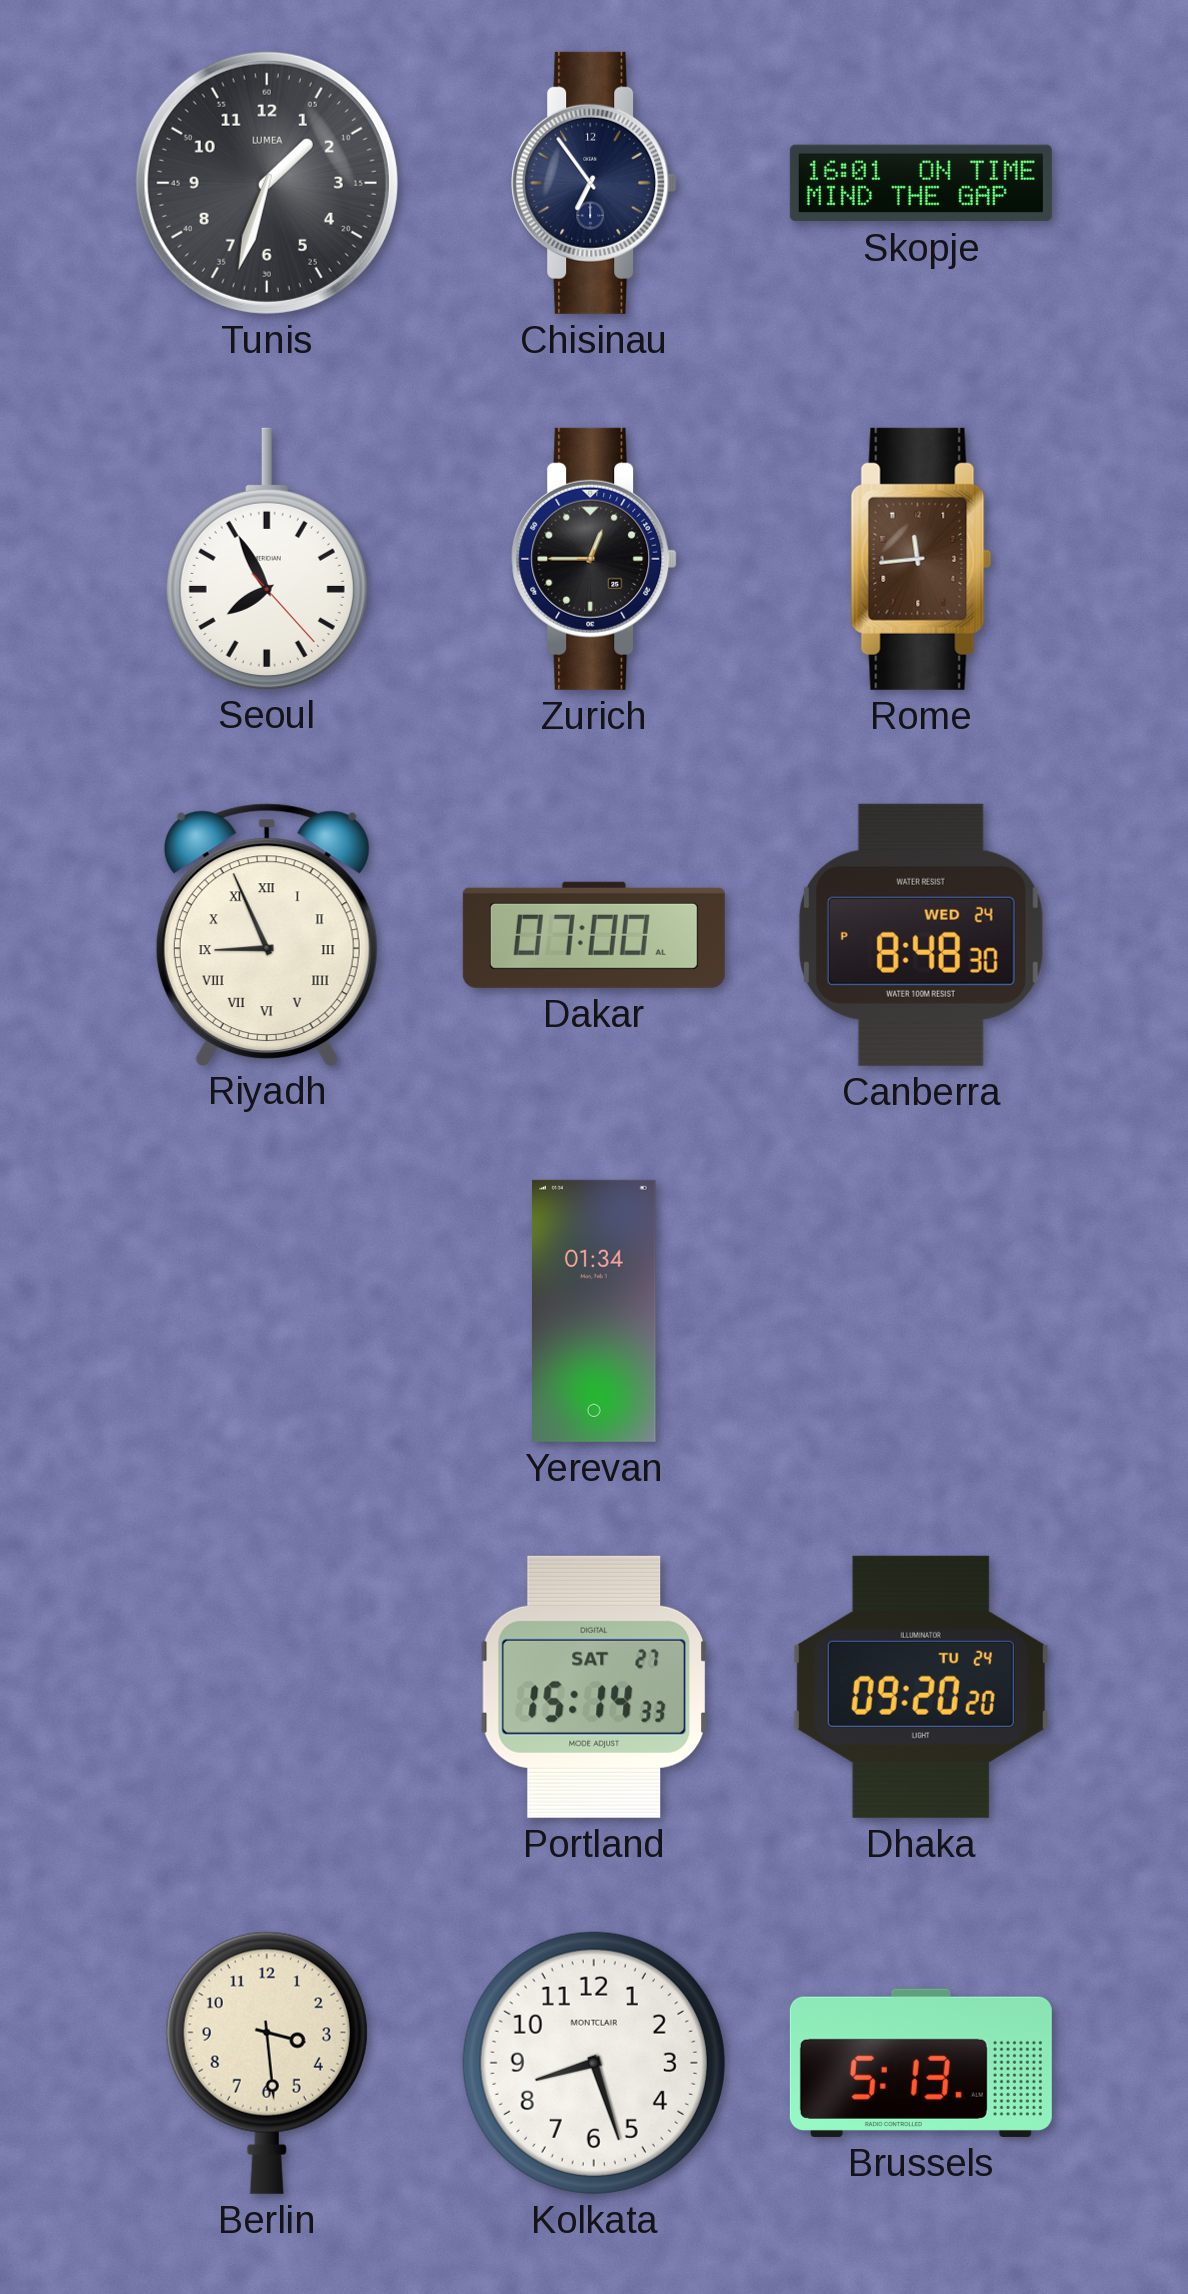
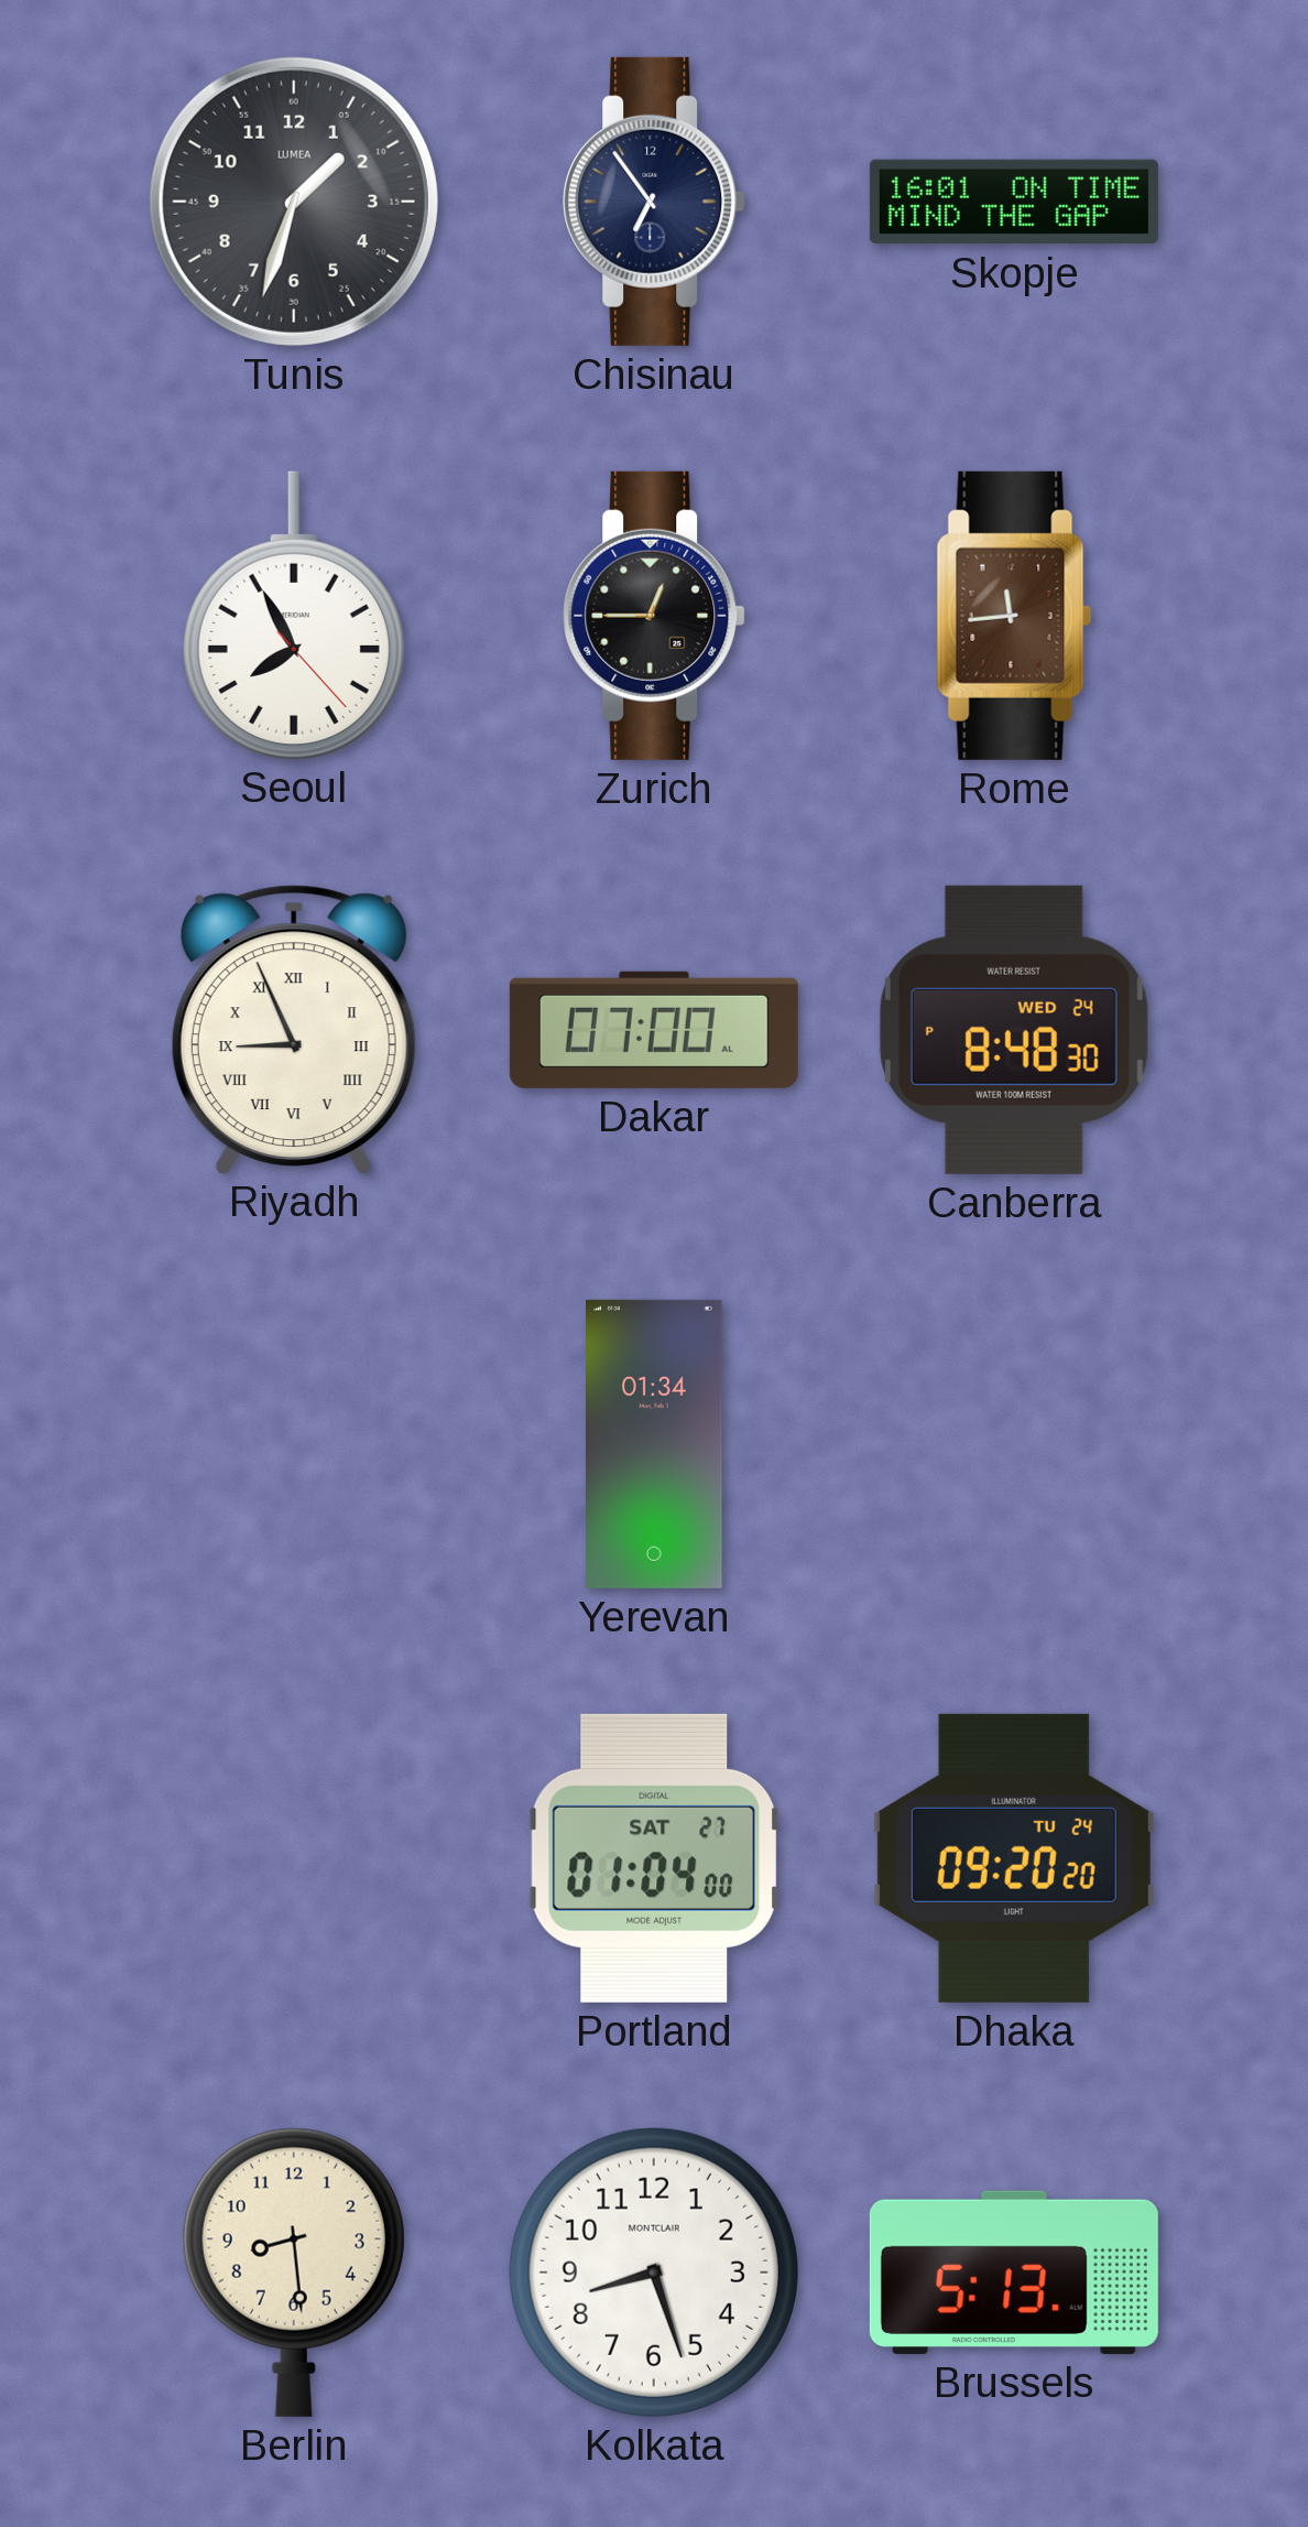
Portland: 15:14 -> 01:04 (653, 1858)
Berlin: 3:29 -> 8:29 (294, 2273)
